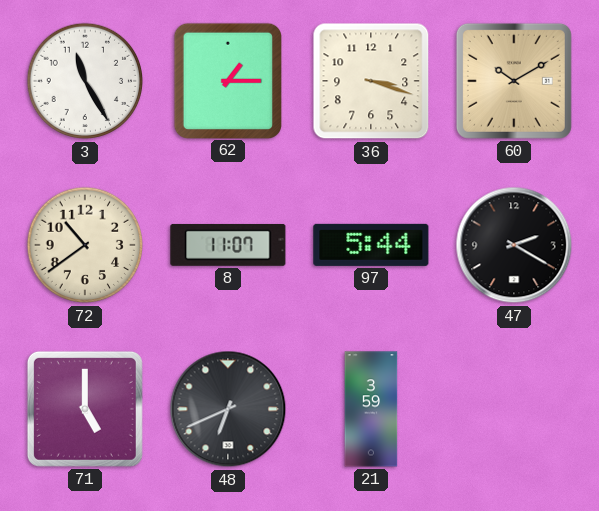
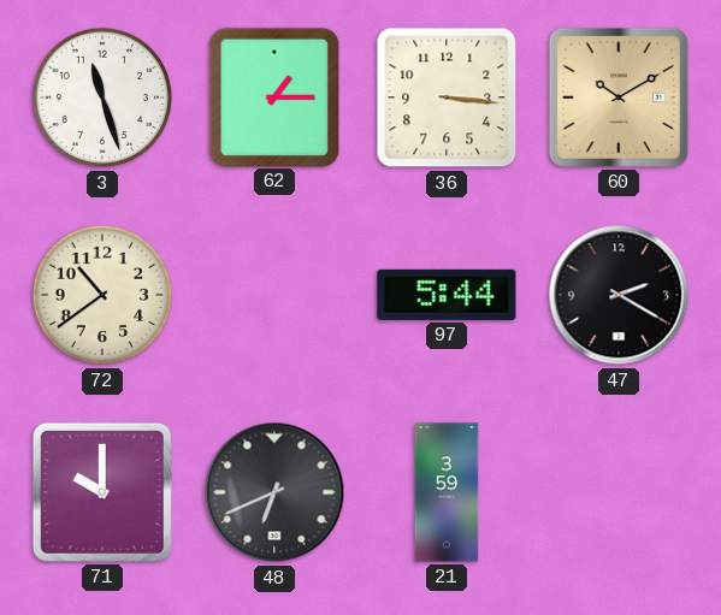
3: 11:25 -> 11:27 (102, 97)
36: 3:18 -> 3:16 (447, 97)
8: 11:07 -> none (228, 245)
71: 5:00 -> 10:00 (102, 492)
